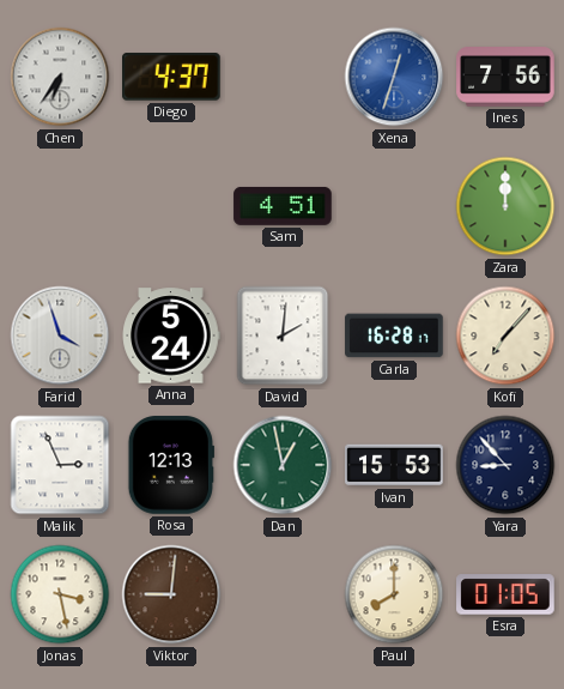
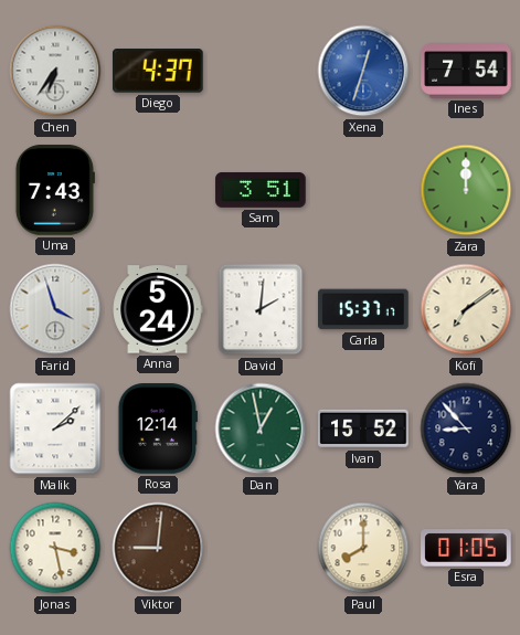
Ines: 7:56 -> 7:54 (466, 71)
Uma: none -> 7:43 (54, 190)
Sam: 4:51 -> 3:51 (261, 190)
Carla: 16:28 -> 15:37 (363, 309)
Kofi: 7:07 -> 7:09 (466, 309)
Malik: 2:56 -> 2:08 (55, 428)
Rosa: 12:13 -> 12:14 (158, 428)
Ivan: 15:53 -> 15:52 (363, 428)
